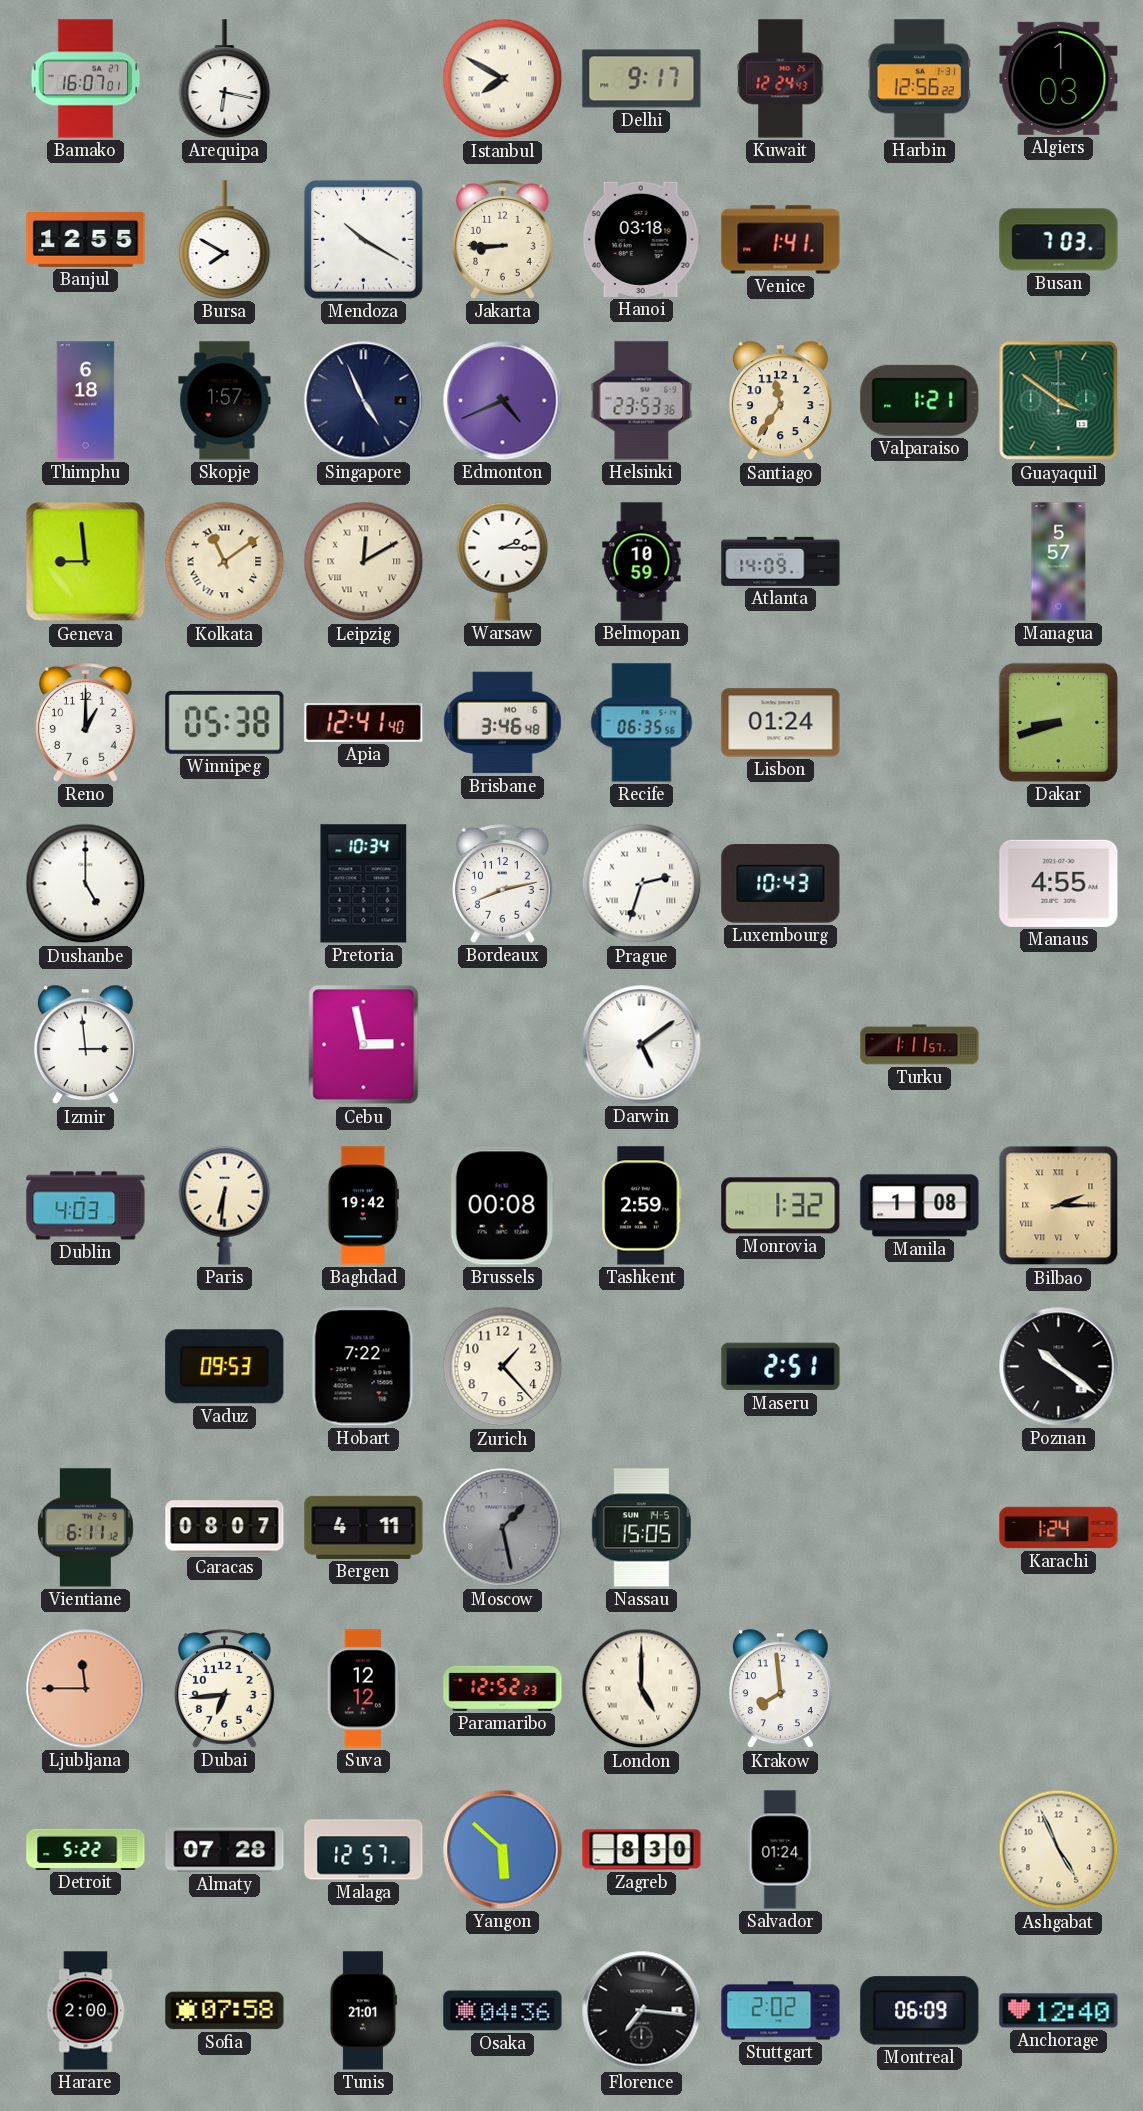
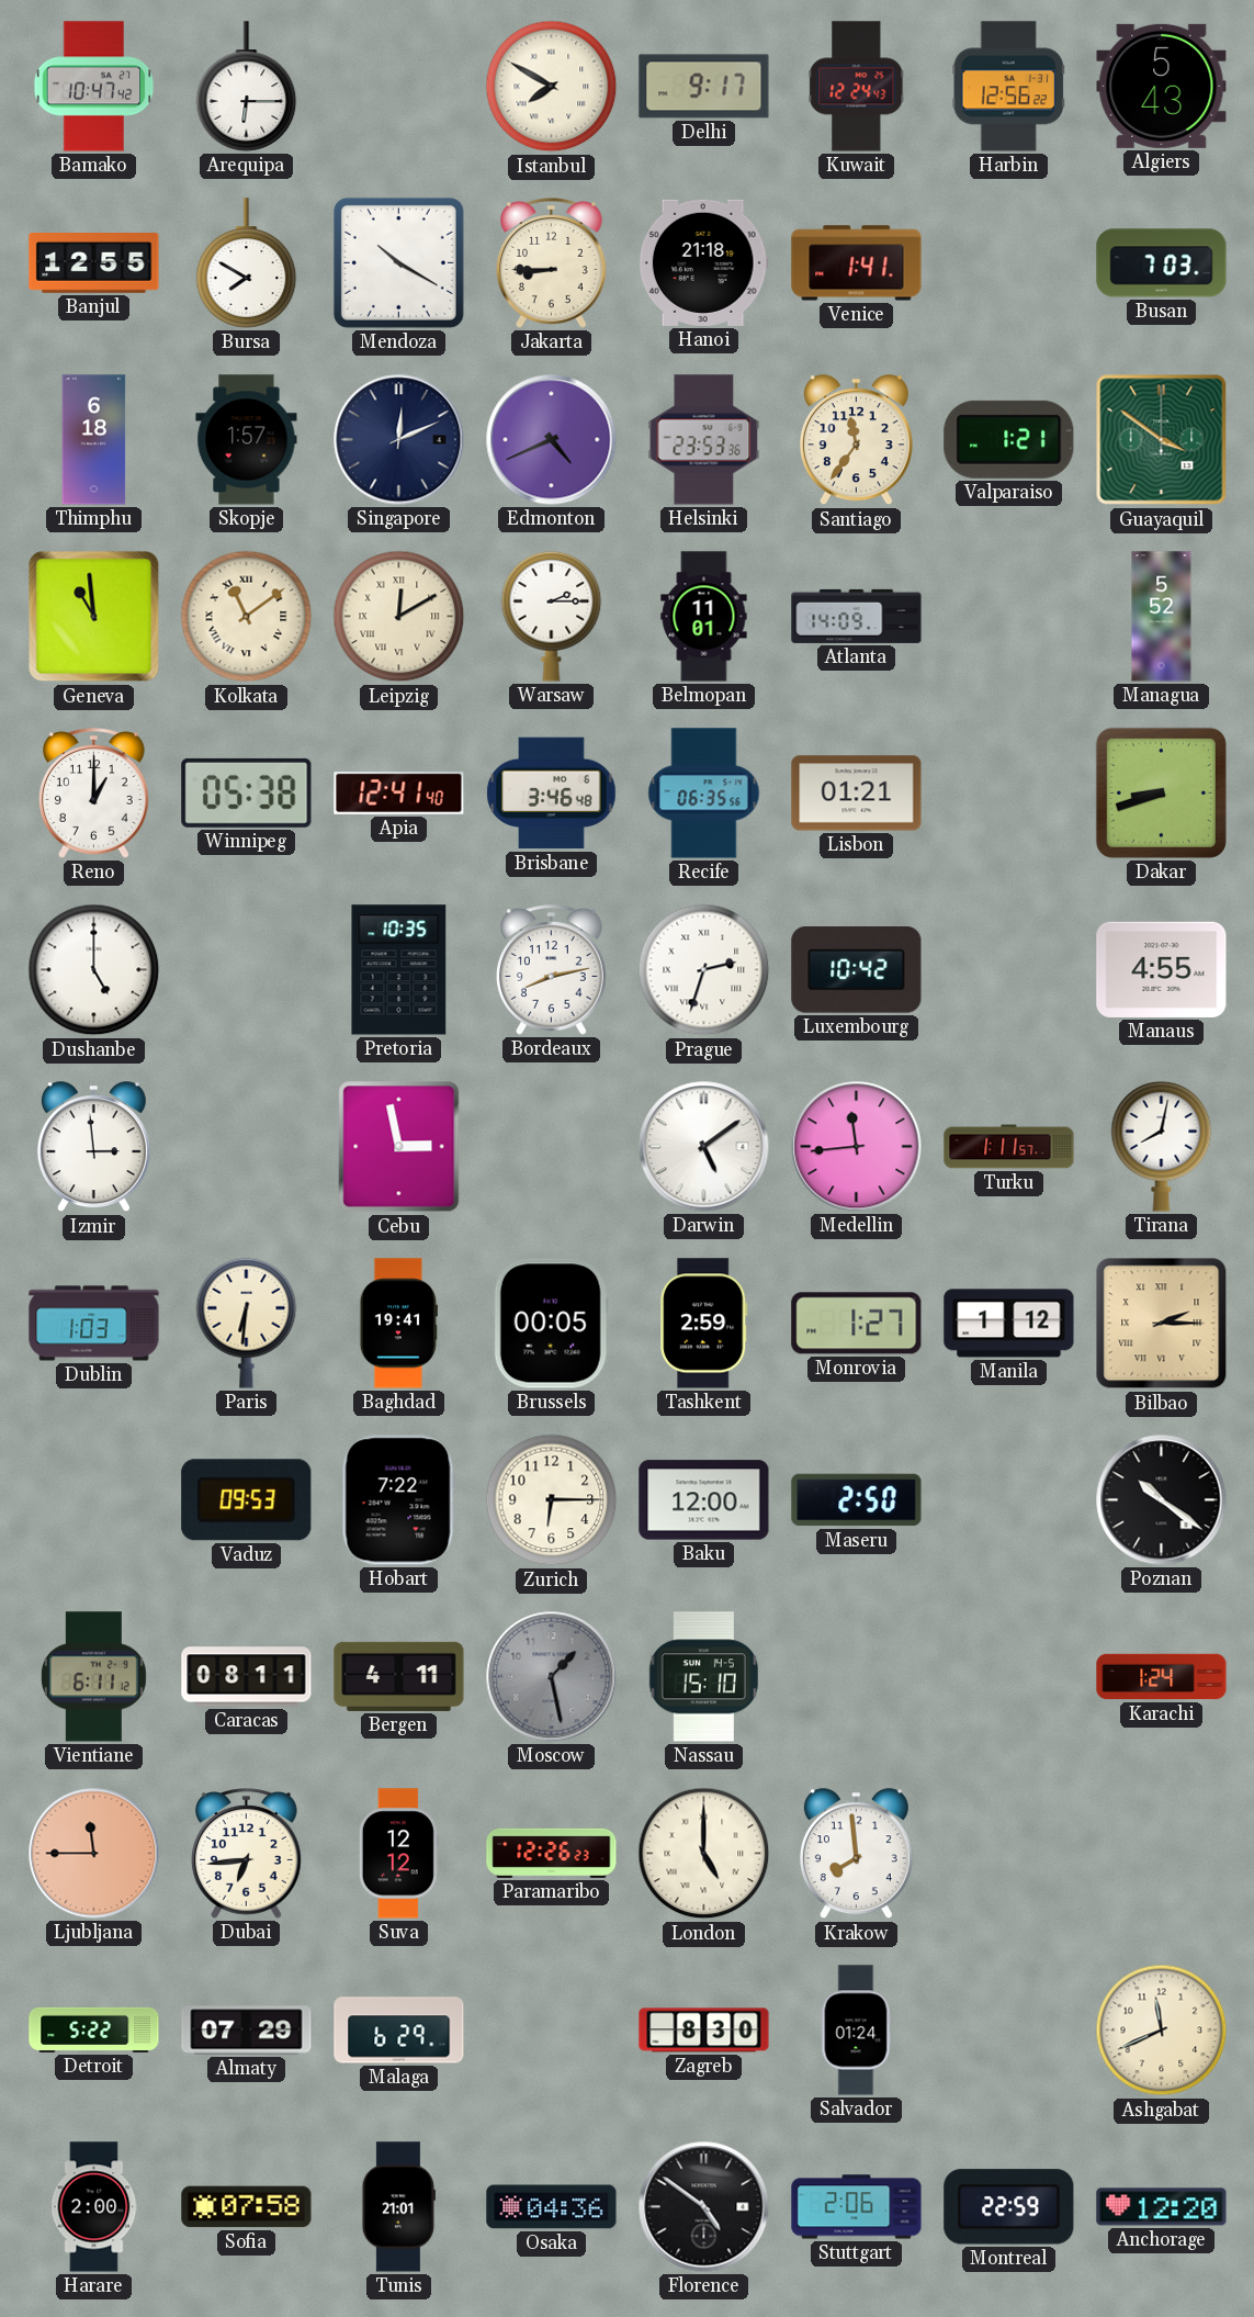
Bamako: 16:07 -> 10:47 (94, 87)
Arequipa: 6:17 -> 6:15 (247, 87)
Algiers: 1:03 -> 5:43 (1162, 86)
Hanoi: 03:18 -> 21:18 (703, 262)
Singapore: 4:56 -> 12:11 (399, 440)
Geneva: 8:59 -> 10:59 (94, 617)
Belmopan: 10:59 -> 11:01 (704, 617)
Managua: 5:57 -> 5:52 (1162, 617)
Lisbon: 01:24 -> 01:21 (857, 794)
Pretoria: 10:34 -> 10:35 (399, 970)
Luxembourg: 10:43 -> 10:42 (857, 970)
Medellin: none -> 11:44 (857, 1147)
Tirana: none -> 8:02 (1162, 1146)
Dublin: 4:03 -> 1:03 (94, 1324)
Baghdad: 19:42 -> 19:41 (398, 1324)
Brussels: 00:08 -> 00:05 (551, 1324)
Monrovia: 1:32 -> 1:27 (857, 1324)
Manila: 1:08 -> 1:12 (1009, 1324)
Zurich: 1:23 -> 6:15 (552, 1500)
Baku: none -> 12:00 (704, 1500)
Maseru: 2:51 -> 2:50 (857, 1500)
Caracas: 08:07 -> 08:11 (247, 1677)
Nassau: 15:05 -> 15:10 (703, 1677)
Paramaribo: 12:52 -> 12:26 (552, 1853)
Almaty: 07:28 -> 07:29 (247, 2031)
Malaga: 12:57 -> 6:29 (399, 2031)
Yangon: 5:52 -> none (503, 1850)
Ashgabat: 4:56 -> 11:41 (1162, 2031)
Florence: 7:16 -> 4:51 (704, 2207)
Stuttgart: 2:02 -> 2:06 (857, 2207)
Montreal: 06:09 -> 22:59 (1009, 2207)
Anchorage: 12:40 -> 12:20 (1162, 2207)
